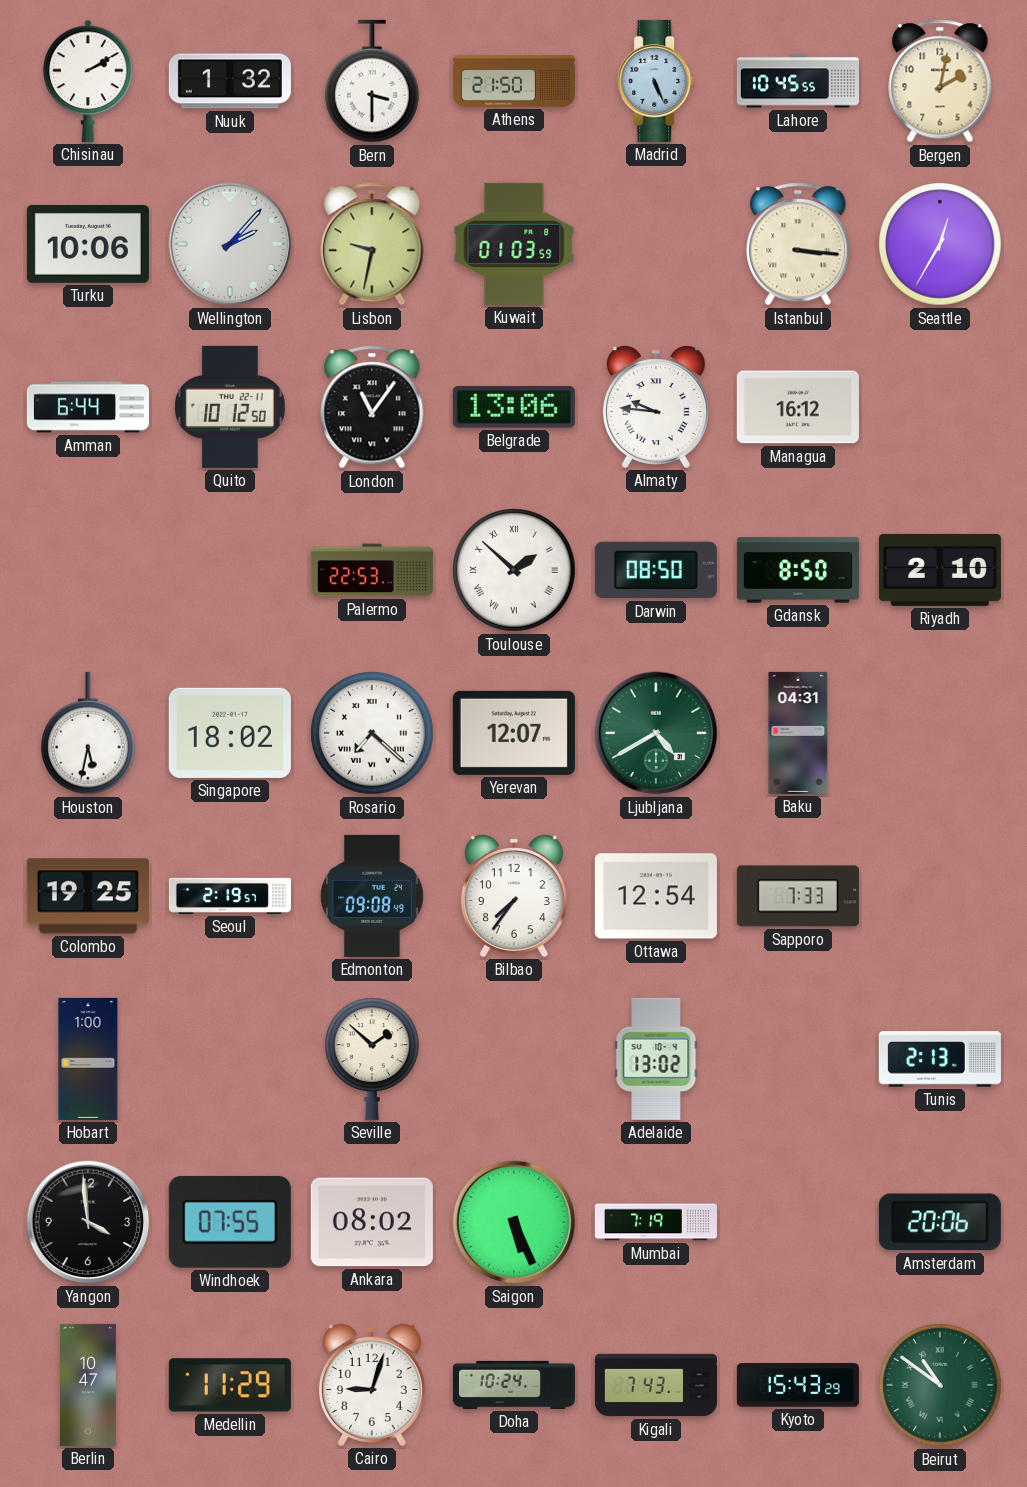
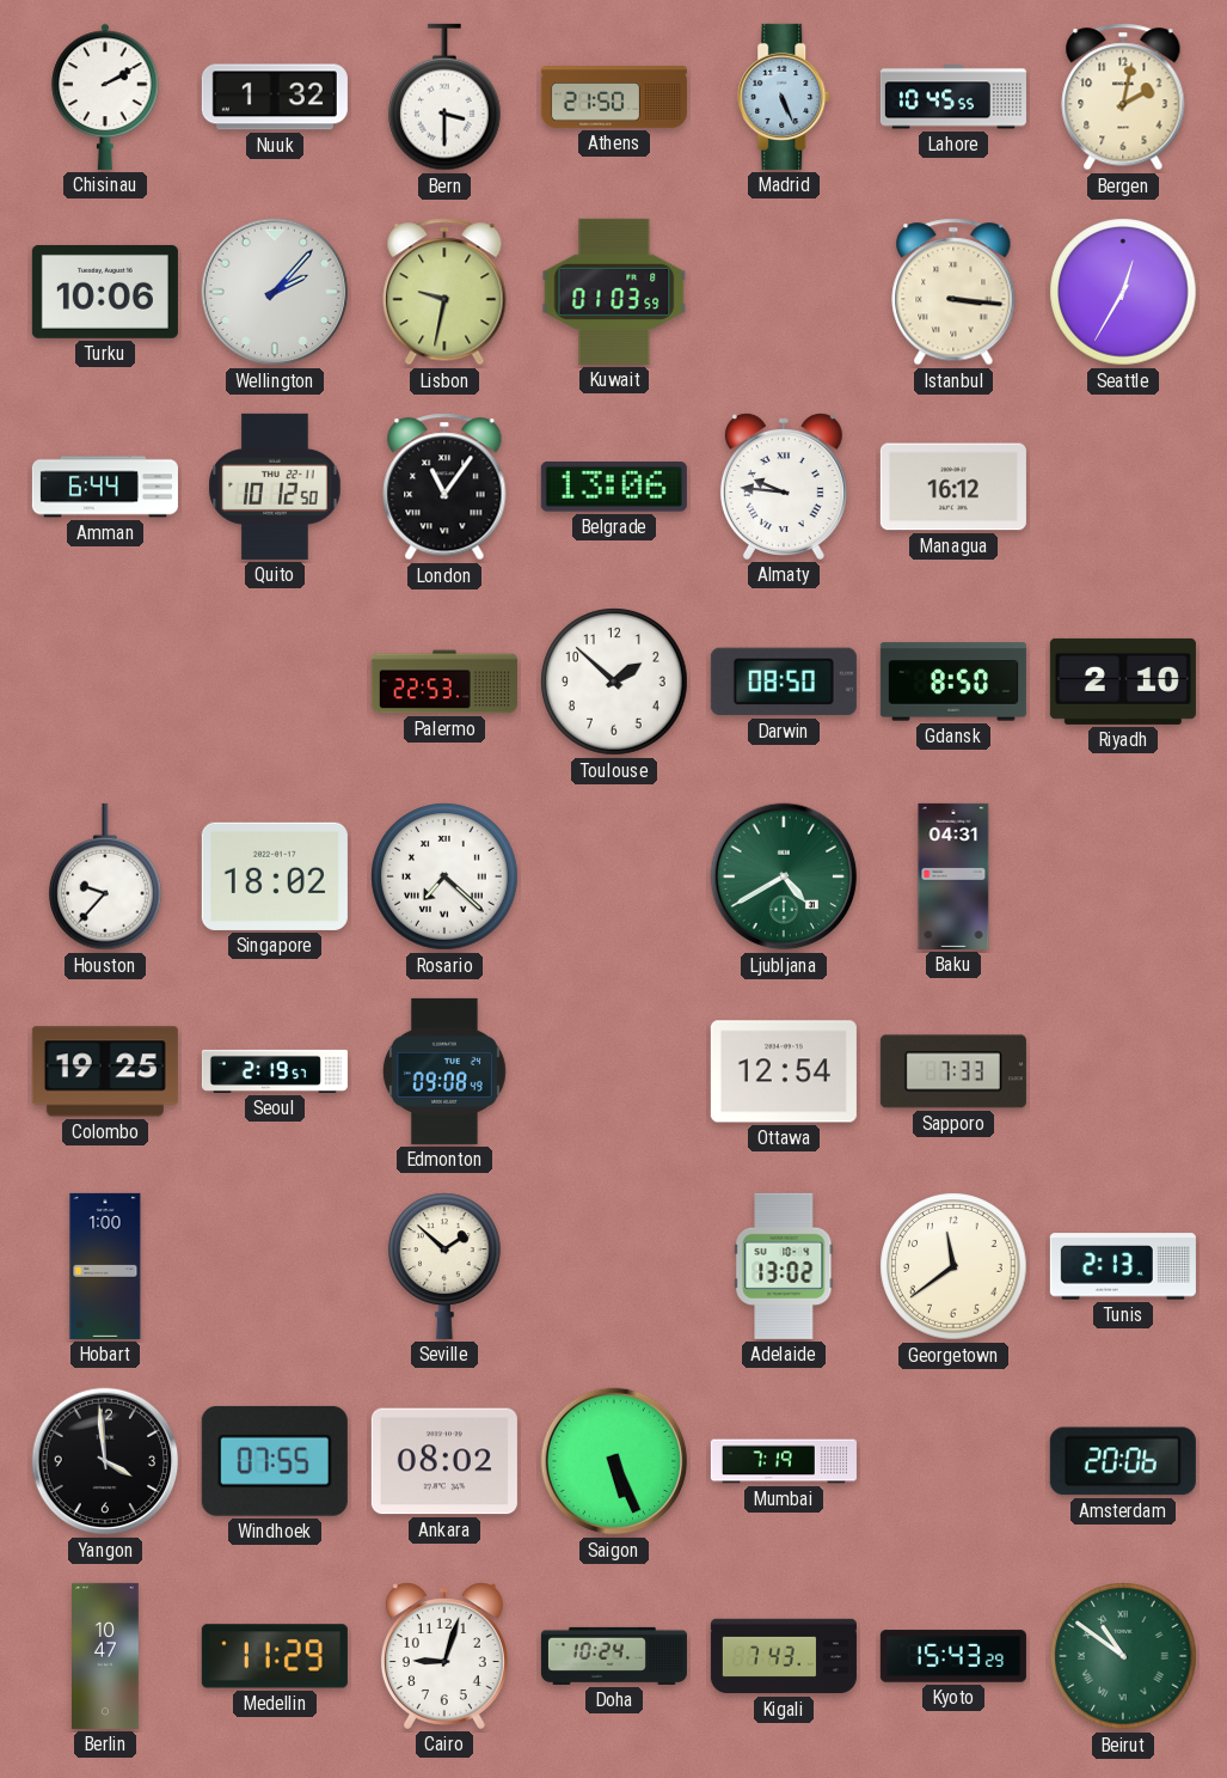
Toulouse numerals: Roman -> Arabic (614, 682)
Houston: 5:32 -> 9:37 (106, 876)
Yerevan: 12:07 -> none (514, 733)
Bilbao: 7:36 -> none (514, 896)
Georgetown: none -> 11:39 (953, 1266)
